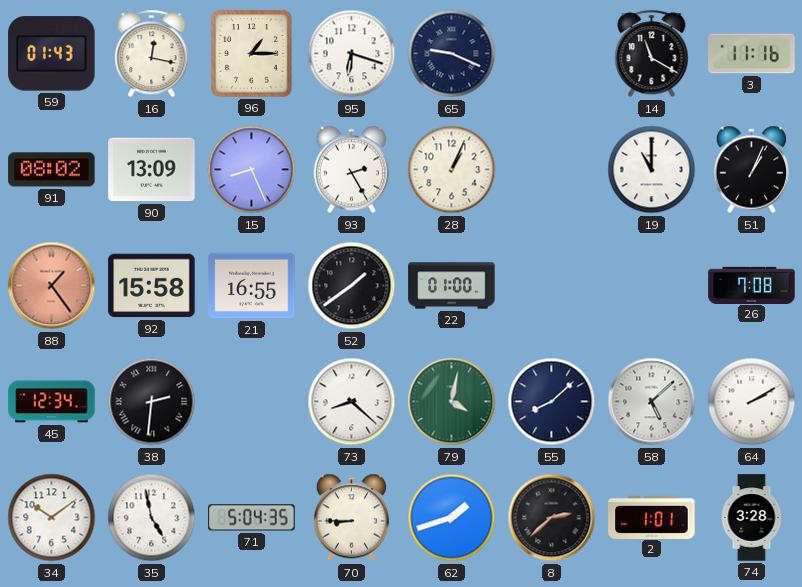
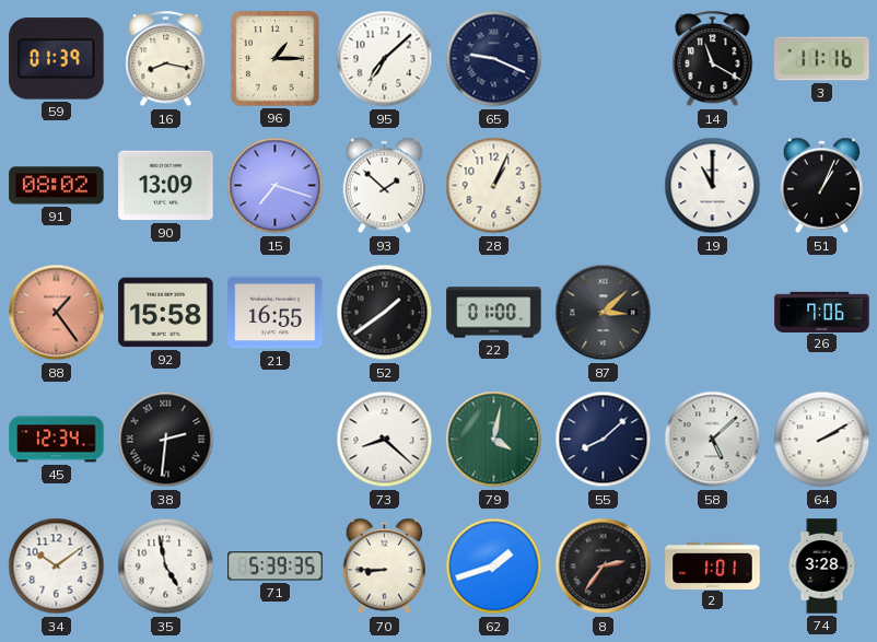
59: 01:43 -> 01:39 (57, 59)
16: 12:17 -> 8:17 (166, 59)
95: 6:18 -> 7:08 (385, 59)
15: 8:26 -> 7:18 (276, 186)
93: 2:25 -> 1:52 (384, 186)
87: none -> 3:08 (604, 313)
26: 7:08 -> 7:06 (822, 312)
71: 5:04 -> 5:39 (276, 567)
8: 2:38 -> 2:36 (604, 567)
